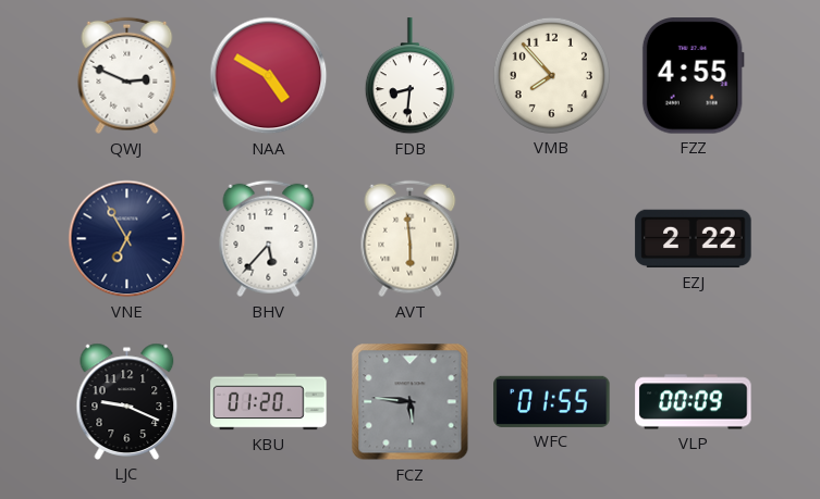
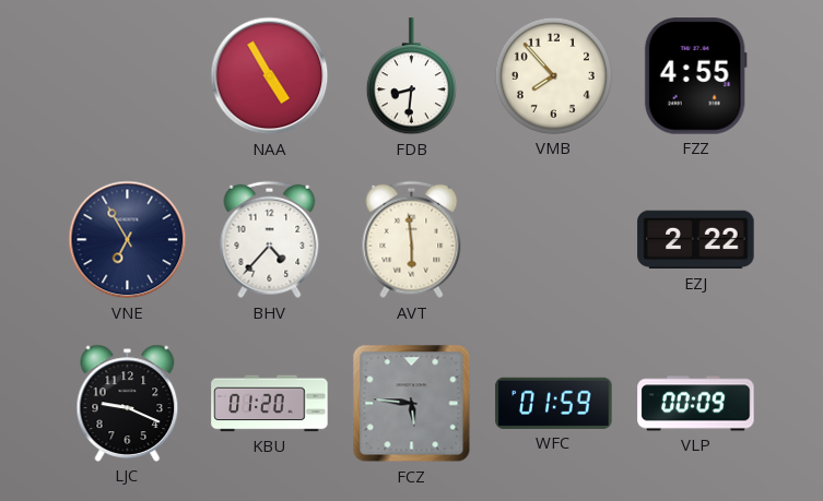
QWJ: 2:49 -> none (127, 76)
NAA: 4:50 -> 4:55 (270, 76)
BHV: 5:37 -> 4:37 (270, 240)
WFC: 01:55 -> 01:59 (554, 403)
